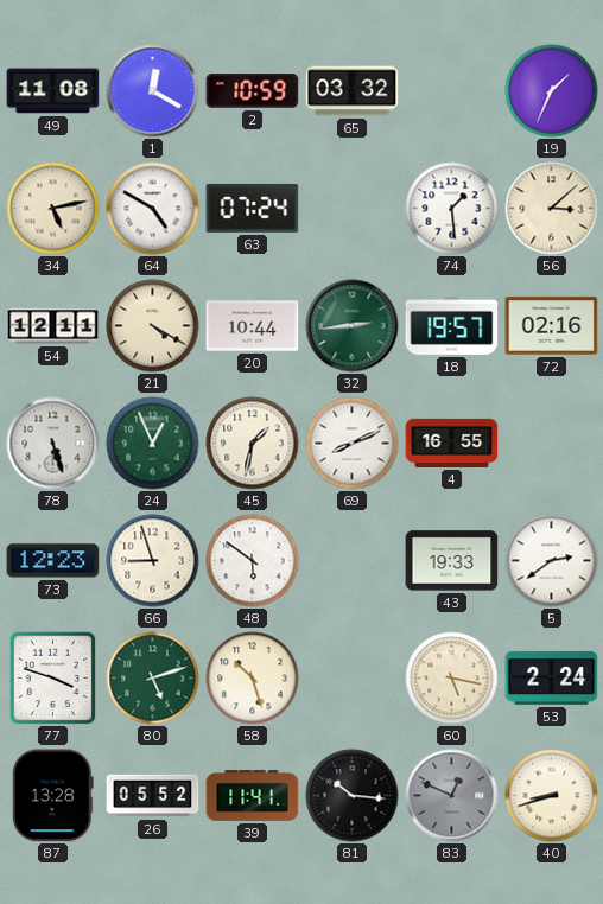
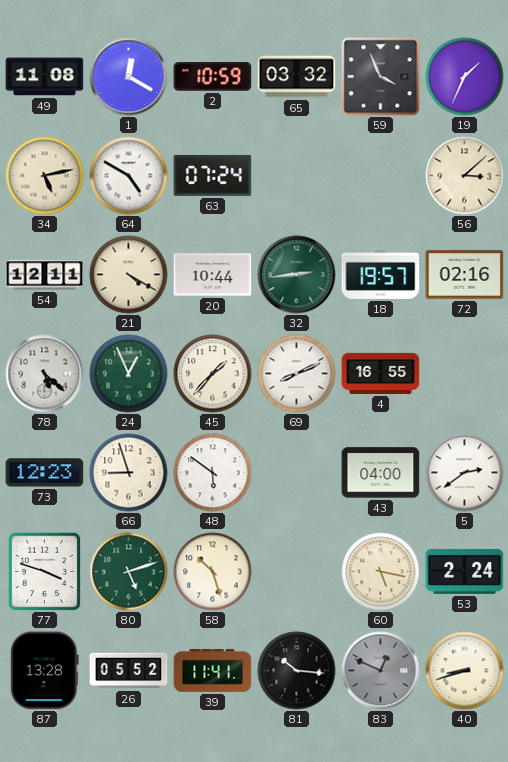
59: none -> 3:56 (381, 77)
74: 1:29 -> none (452, 209)
78: 5:27 -> 5:22 (45, 374)
45: 1:32 -> 1:37 (213, 374)
43: 19:33 -> 04:00 (381, 473)
